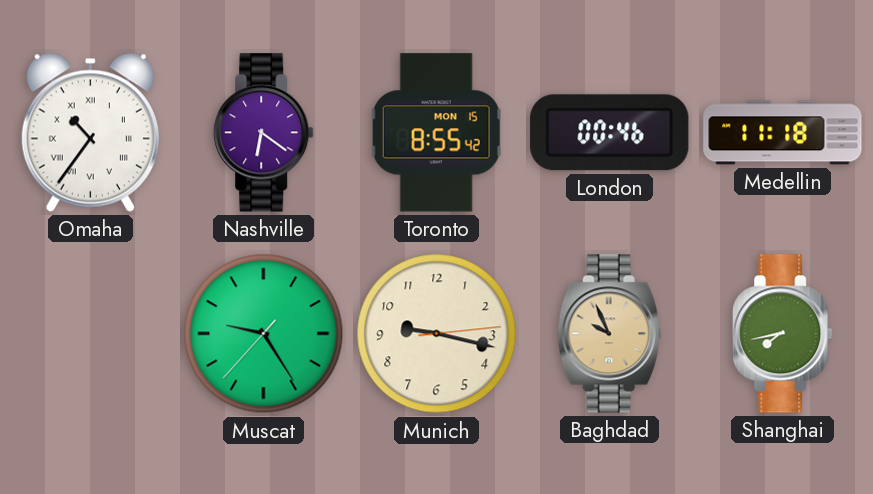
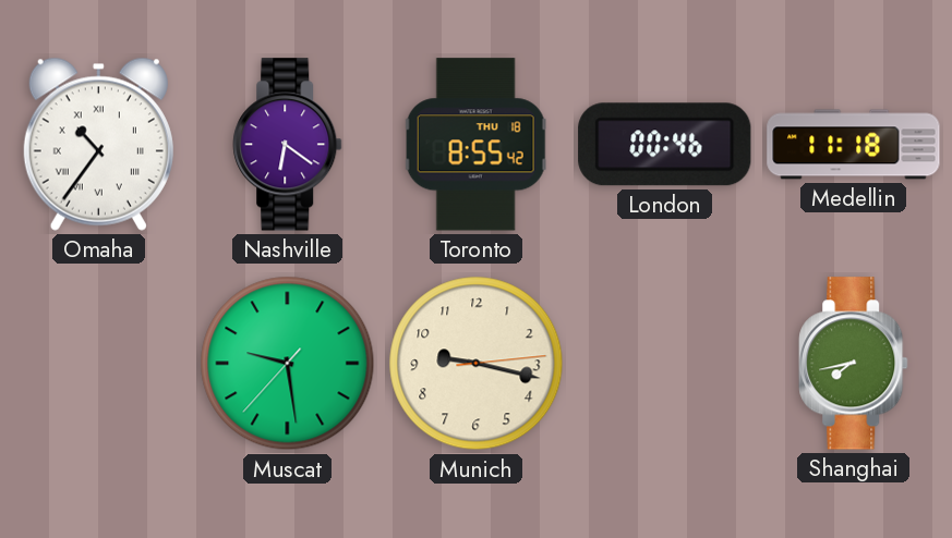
Toronto date: MON 15 -> THU 18 (475, 145)
Muscat: 9:24 -> 9:28 (288, 364)
Baghdad: 9:56 -> none (609, 334)
